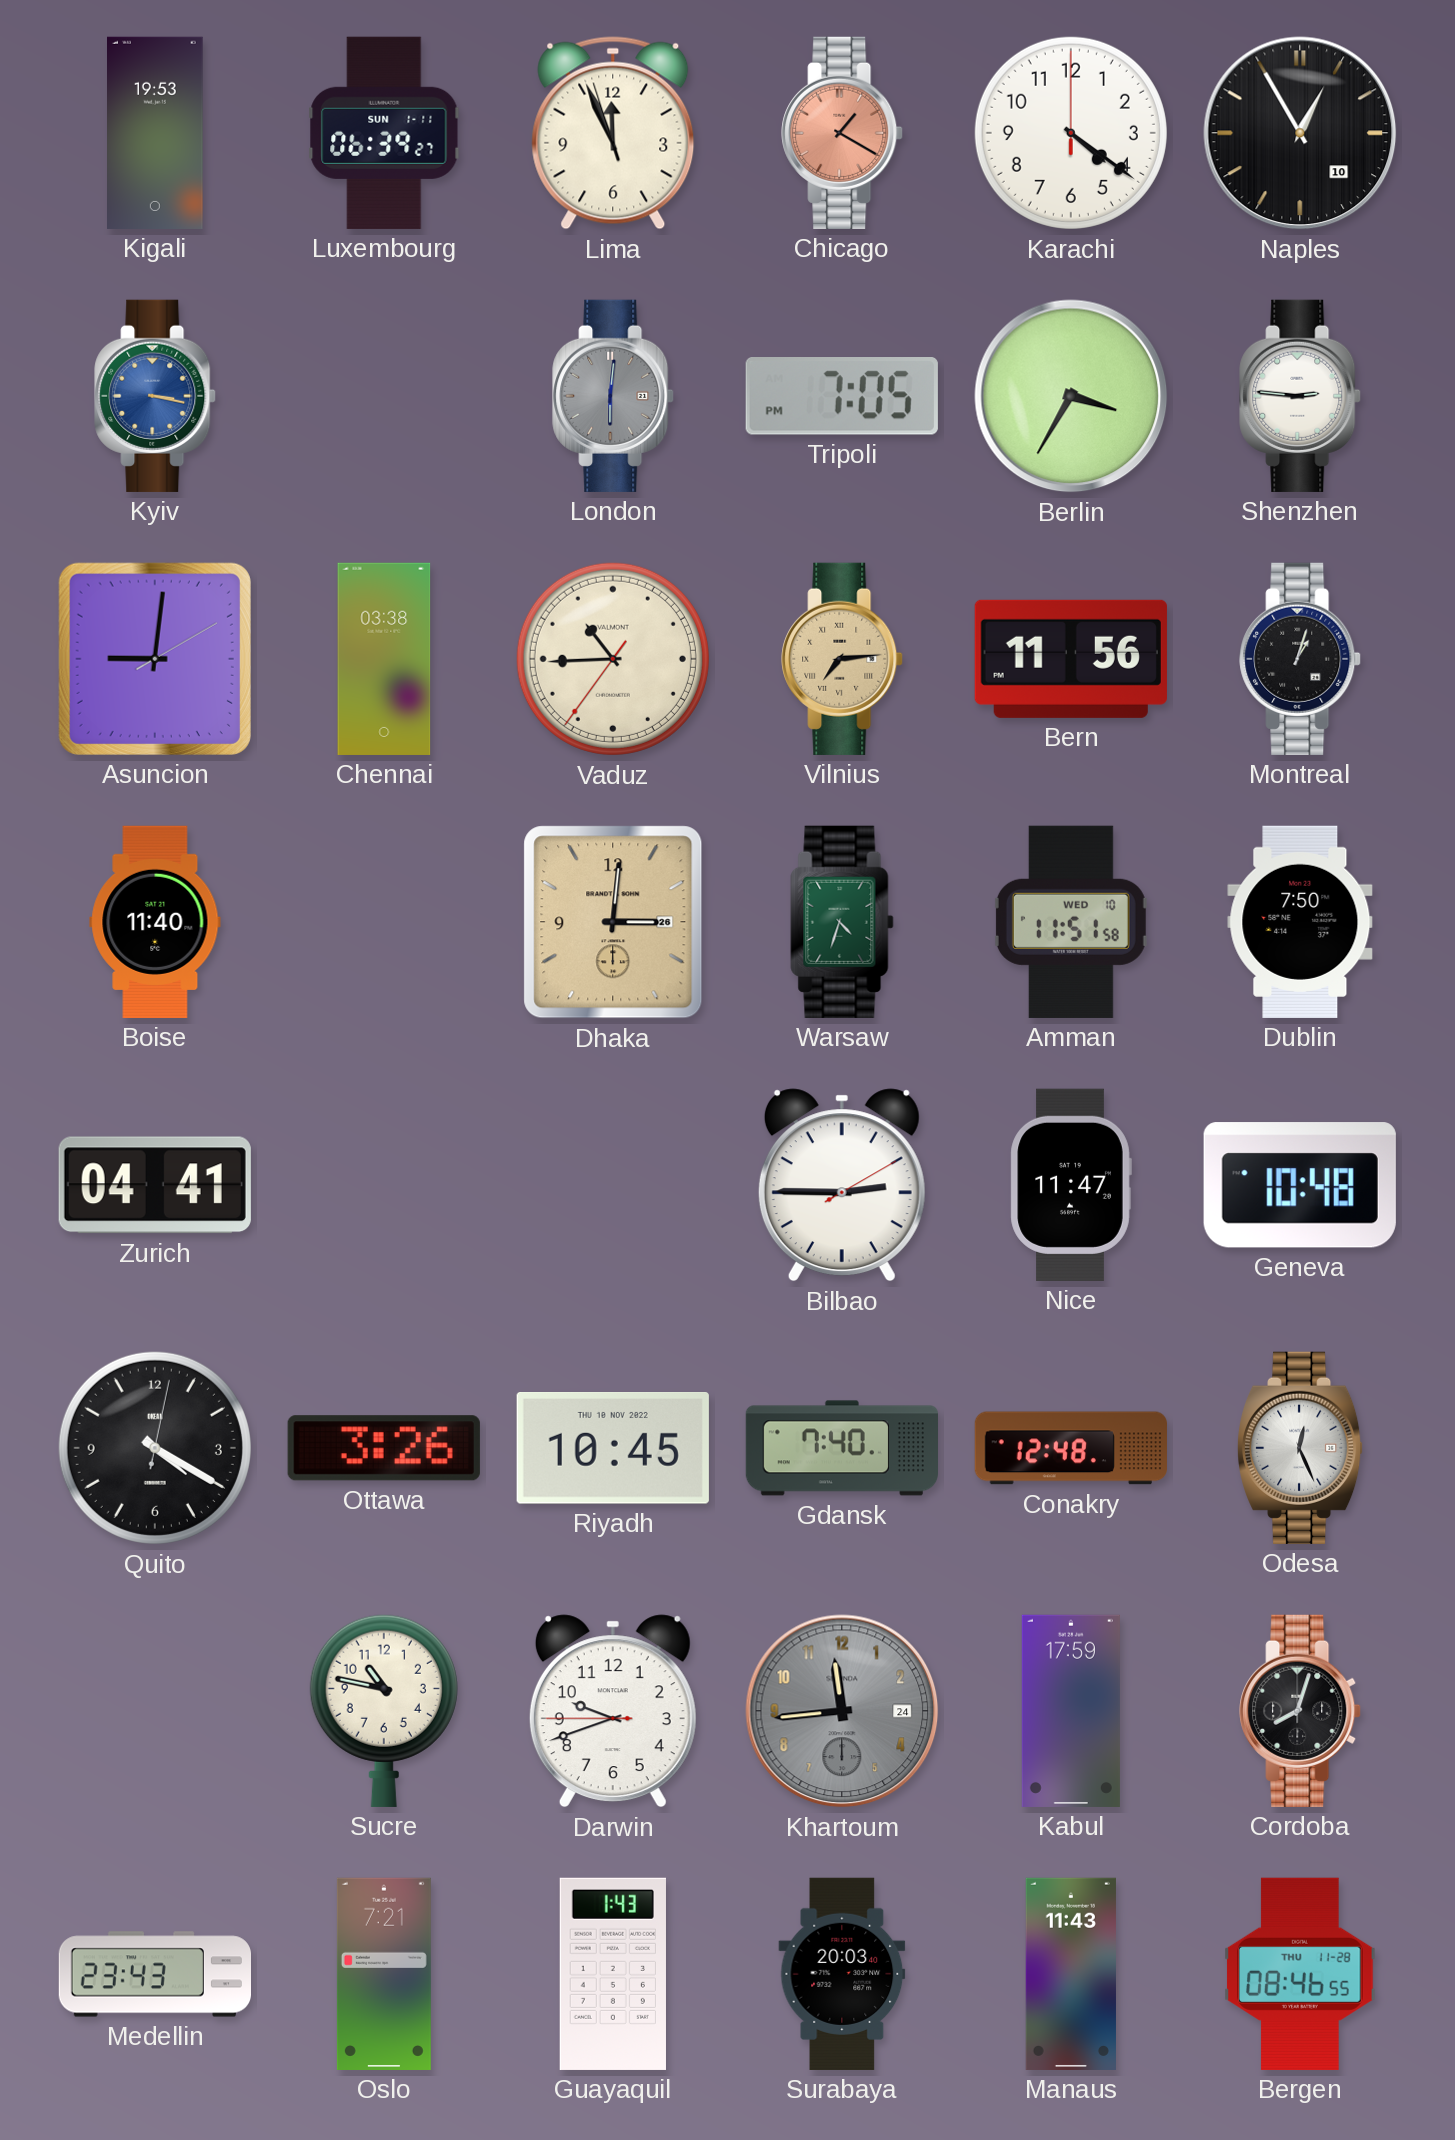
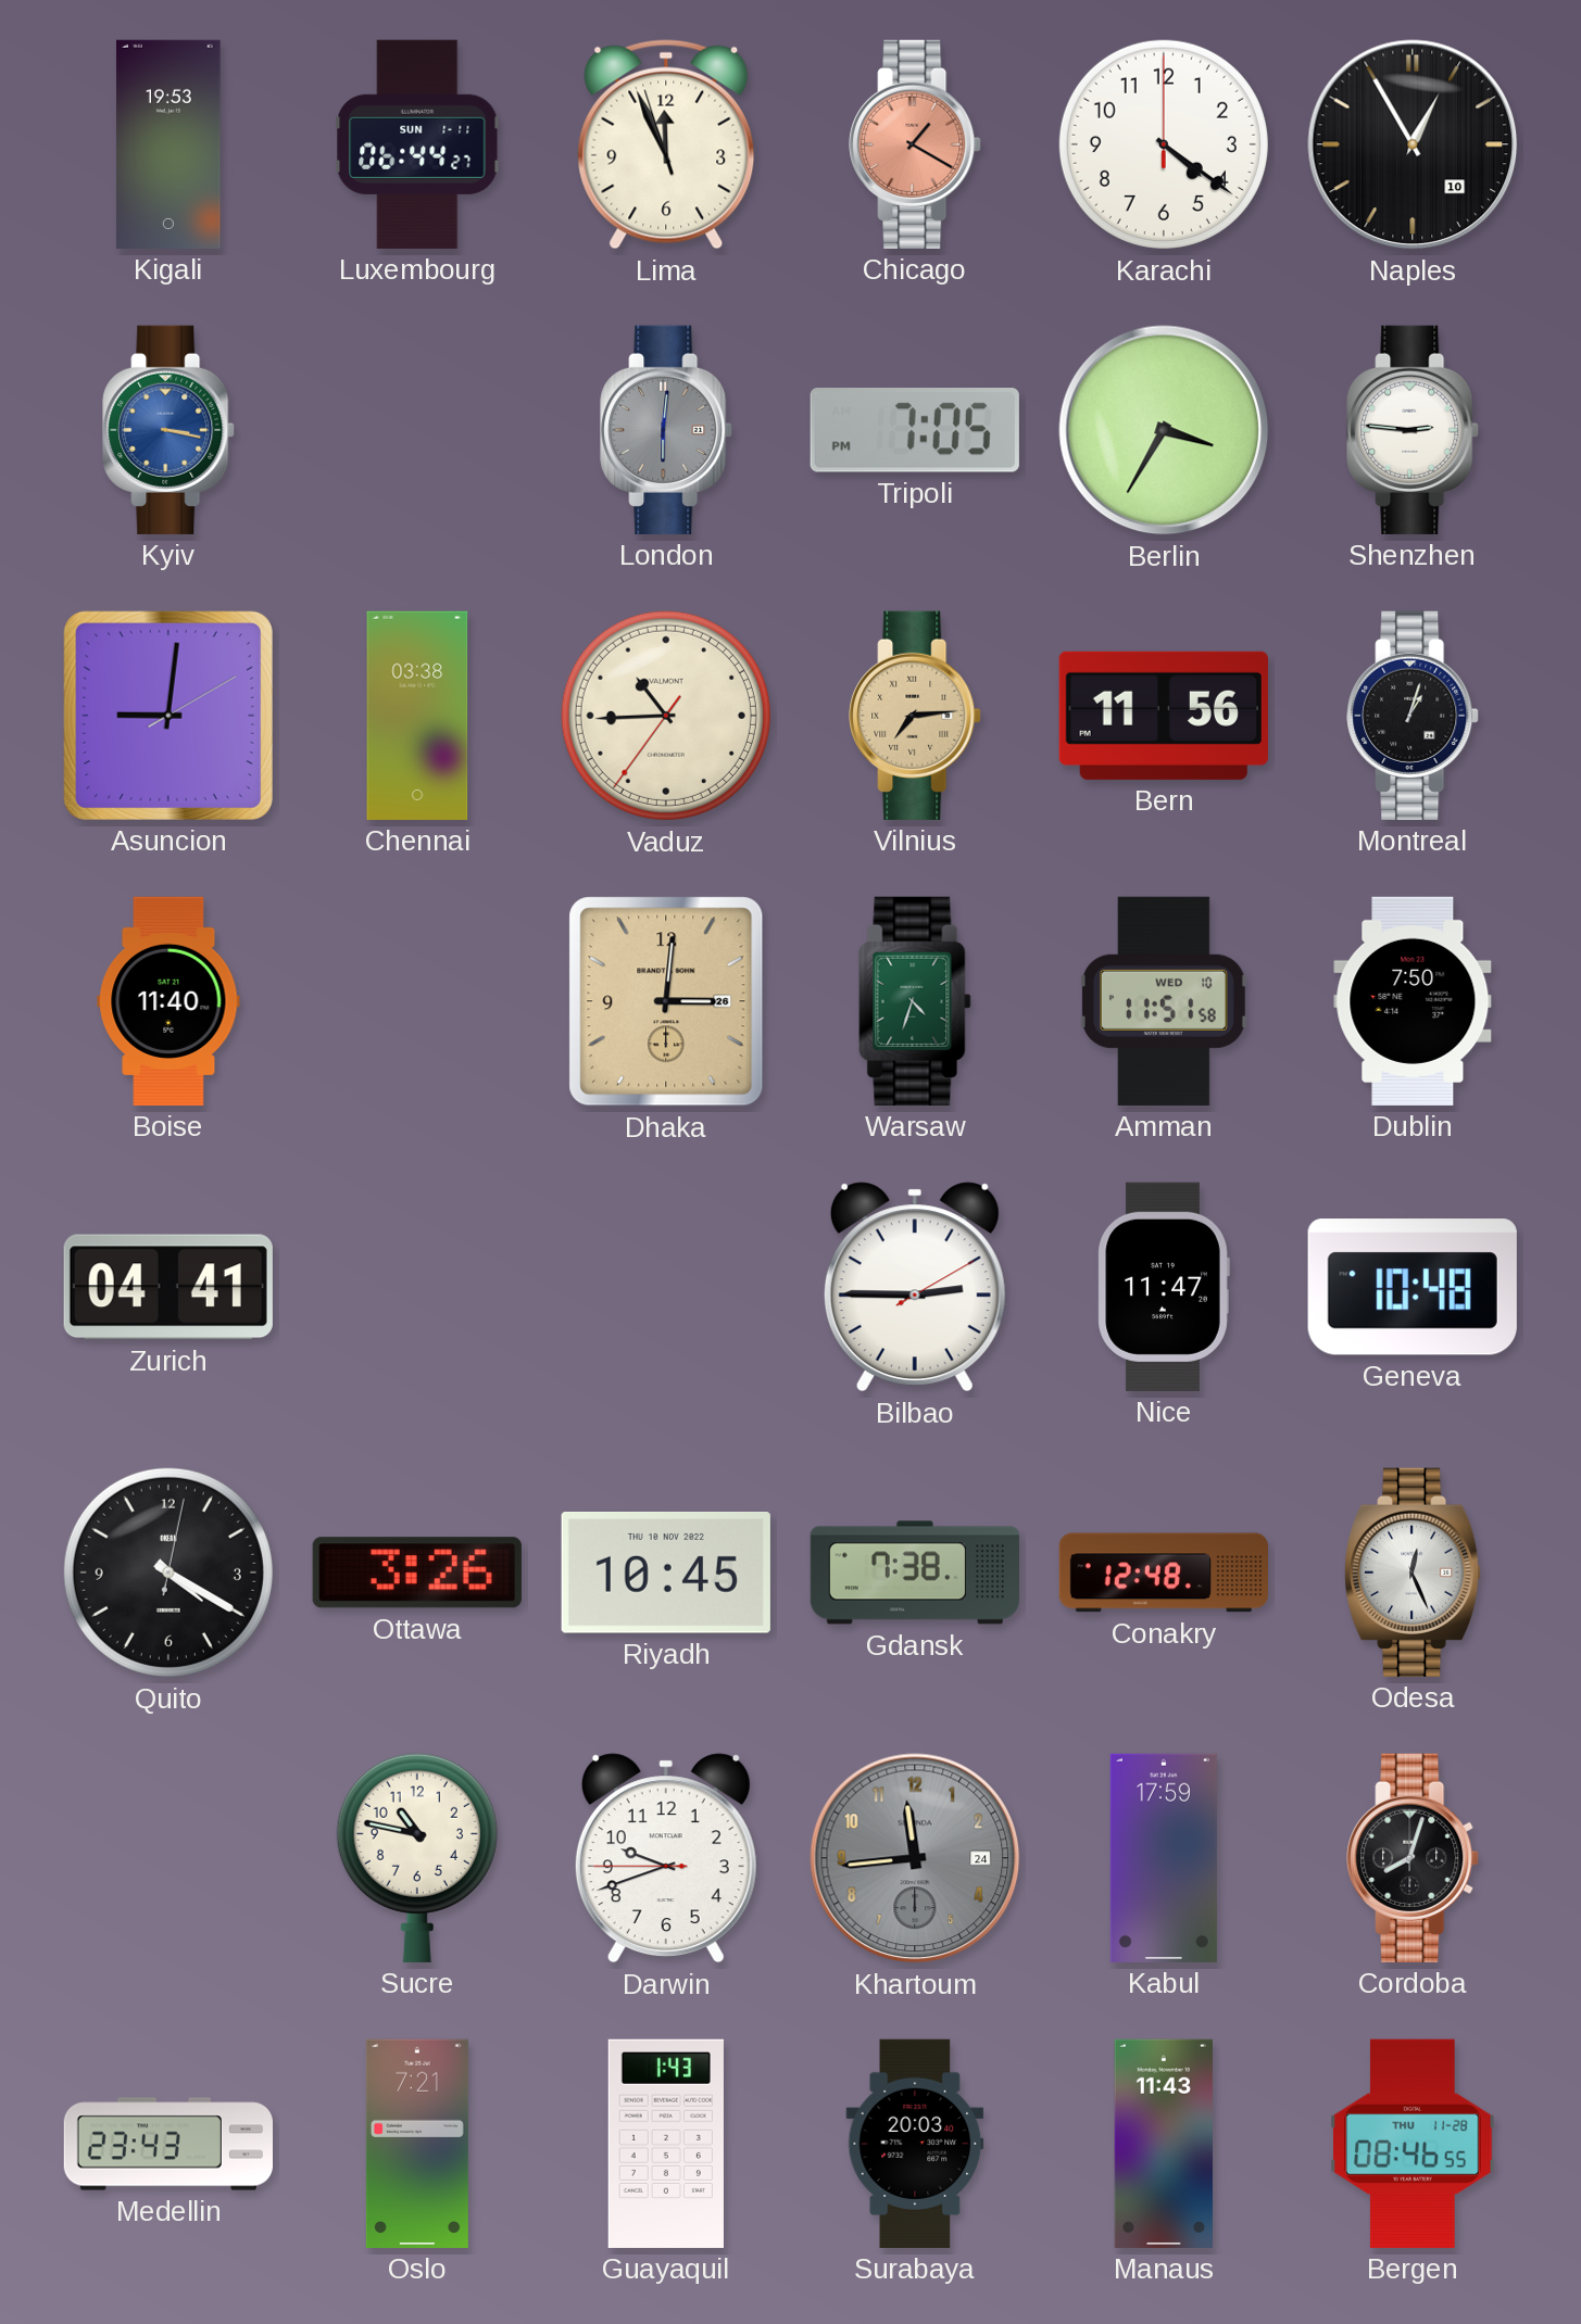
Luxembourg: 06:39 -> 06:44 (417, 144)
Gdansk: 7:40 -> 7:38 (914, 1573)
